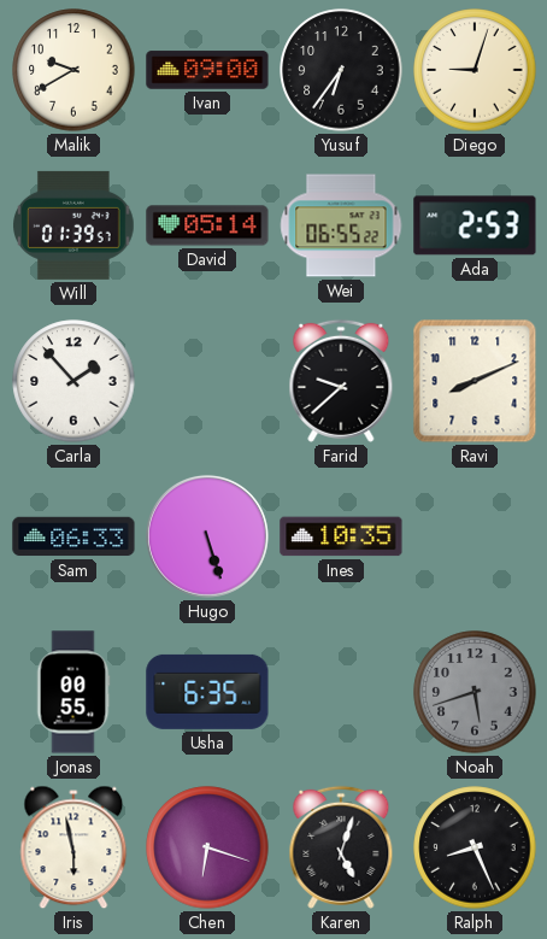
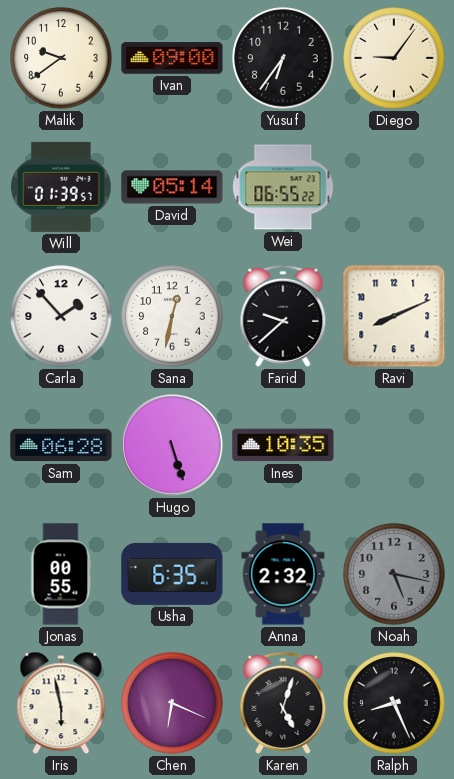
Malik: 9:40 -> 9:39 (61, 58)
Diego: 9:03 -> 9:06 (394, 58)
Ada: 2:53 -> none (475, 225)
Sana: none -> 12:32 (172, 316)
Sam: 06:33 -> 06:28 (61, 445)
Anna: none -> 2:32 (283, 574)
Noah: 5:42 -> 5:17 (394, 574)
Chen: 6:18 -> 6:19 (172, 703)
